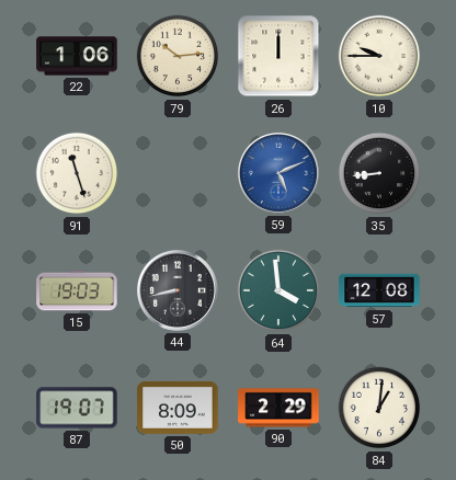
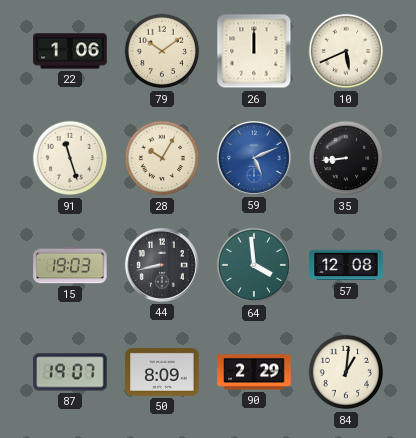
79: 10:14 -> 10:09 (162, 51)
10: 9:45 -> 5:41 (346, 51)
28: none -> 10:05 (162, 158)
